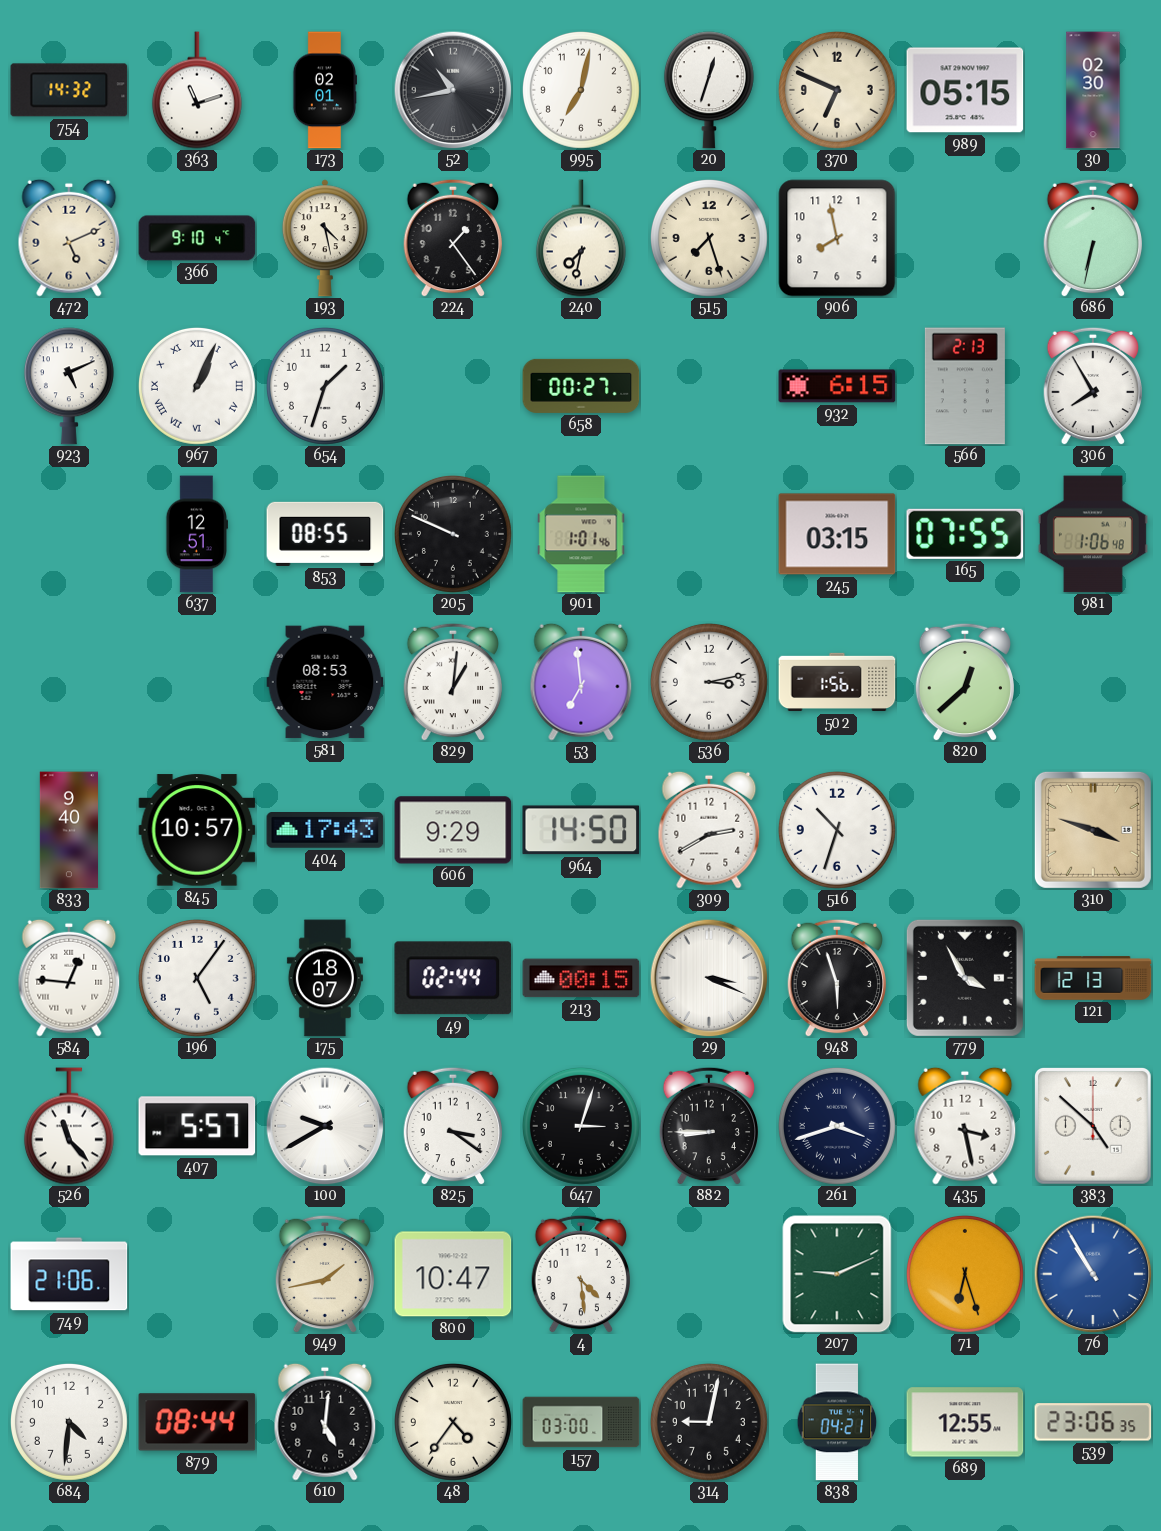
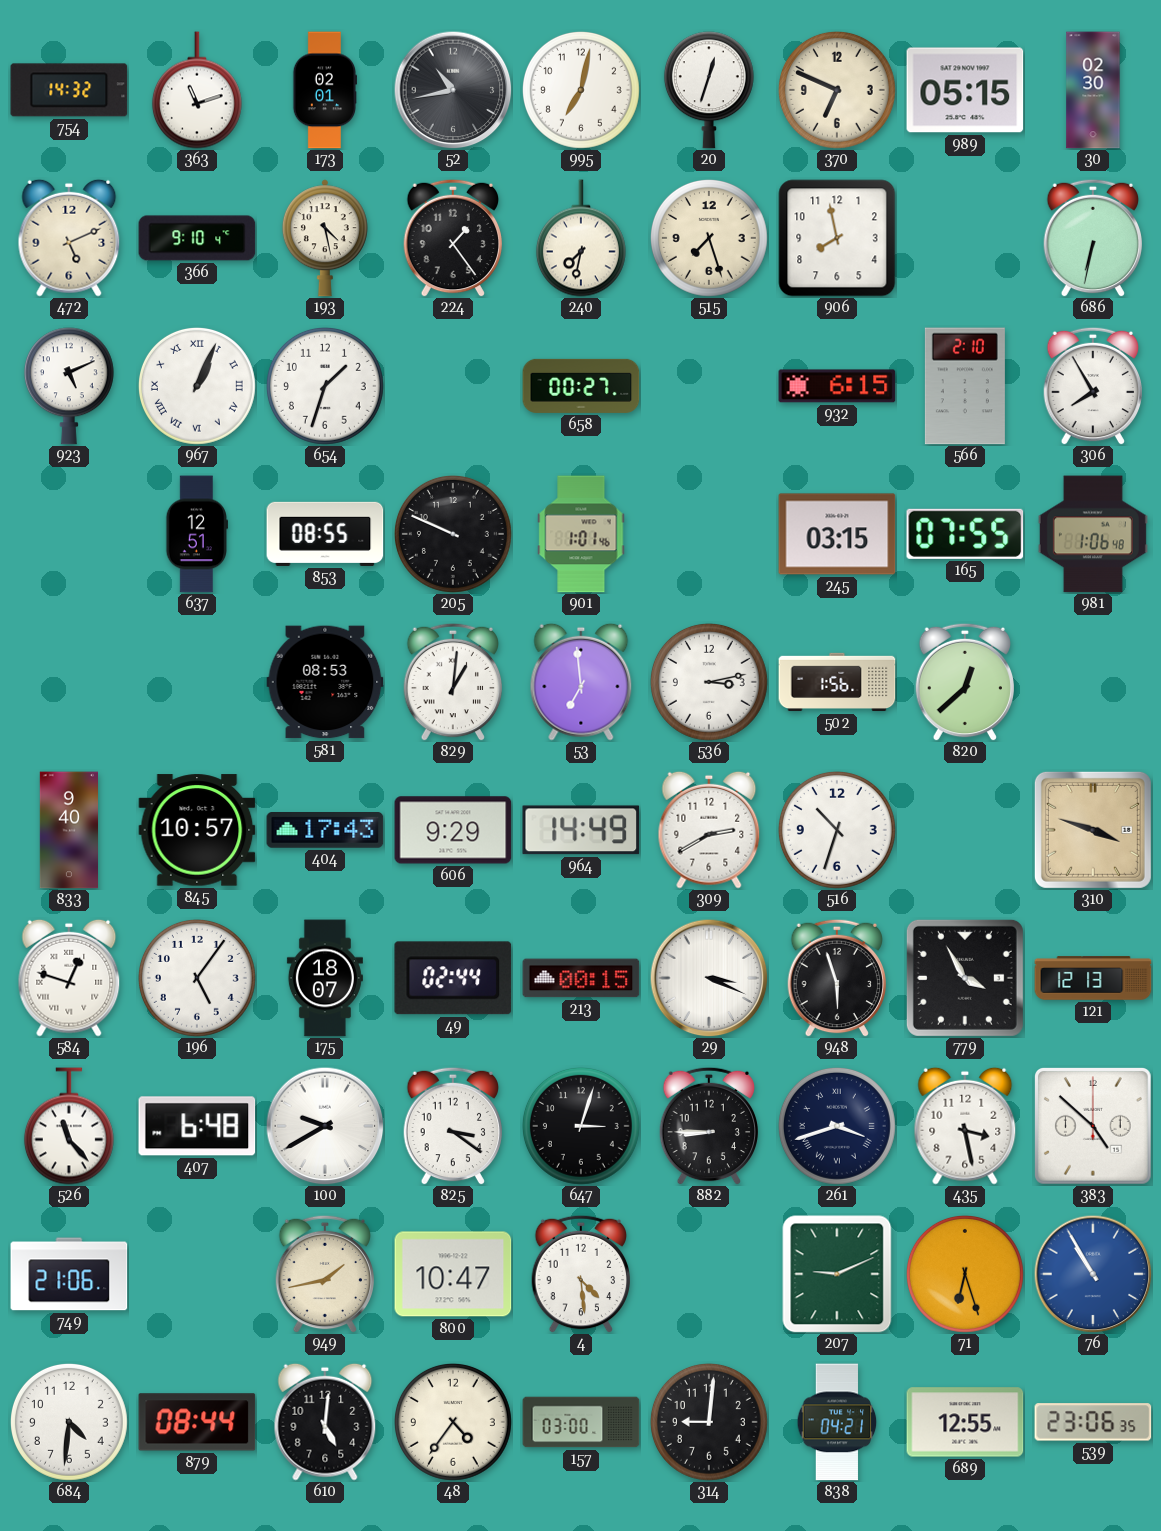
566: 2:13 -> 2:10 (965, 386)
964: 14:50 -> 14:49 (581, 830)
584: 12:46 -> 12:48 (69, 978)
407: 5:57 -> 6:48 (197, 1126)
314: 9:02 -> 9:01 (709, 1422)
